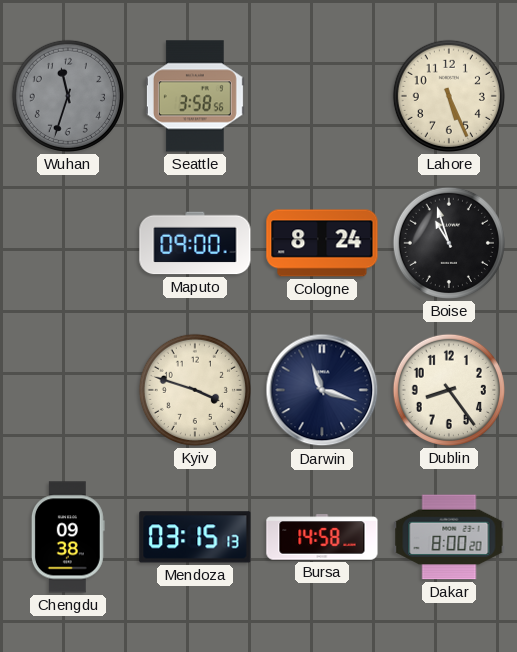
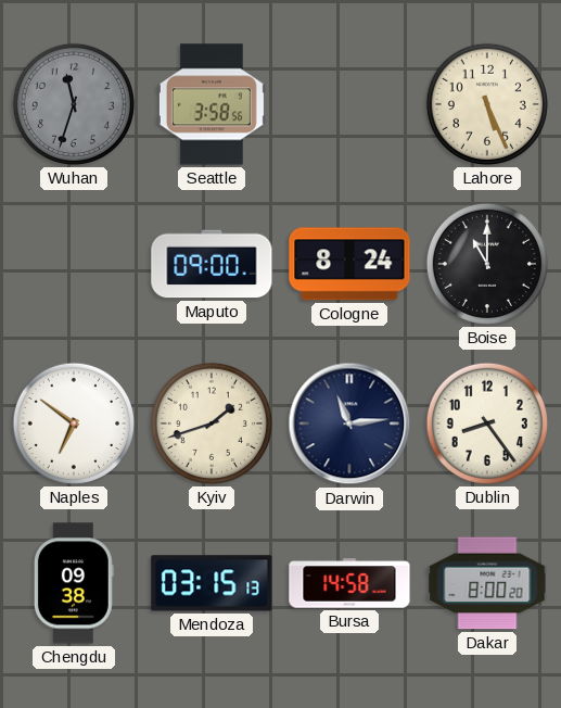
Boise: 10:57 -> 11:00 (487, 264)
Naples: none -> 6:51 (74, 423)
Kyiv: 3:48 -> 1:42 (212, 423)
Darwin: 11:18 -> 11:14 (349, 423)
